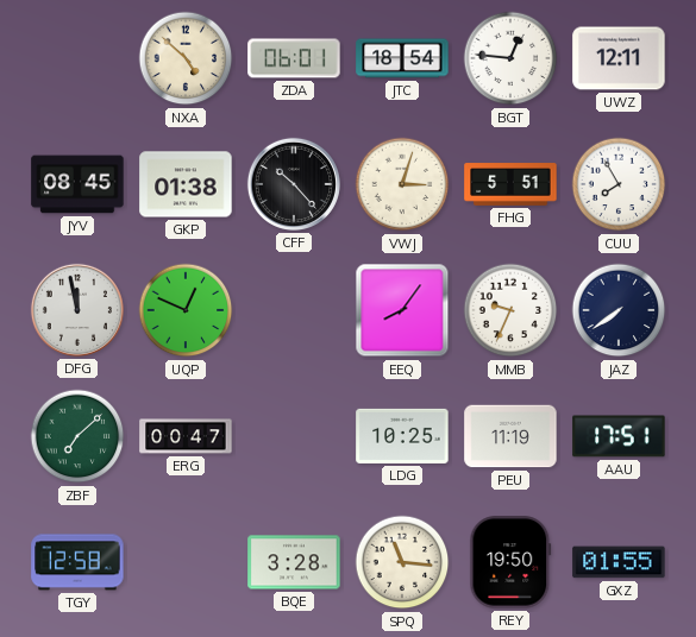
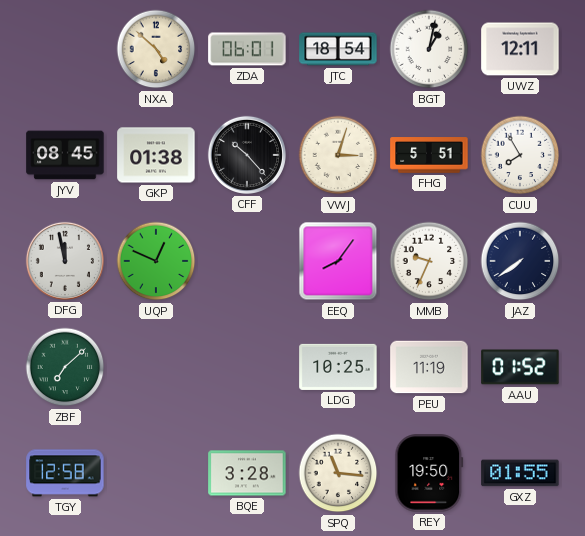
BGT: 12:46 -> 1:02 (429, 49)
ERG: 00:47 -> none (186, 436)
AAU: 17:51 -> 01:52 (520, 367)
